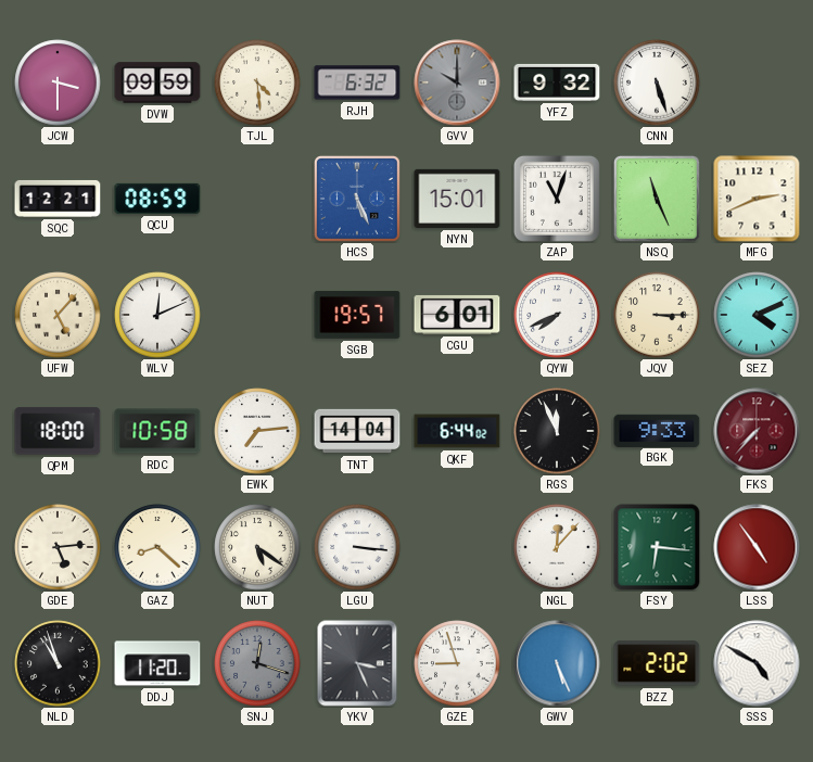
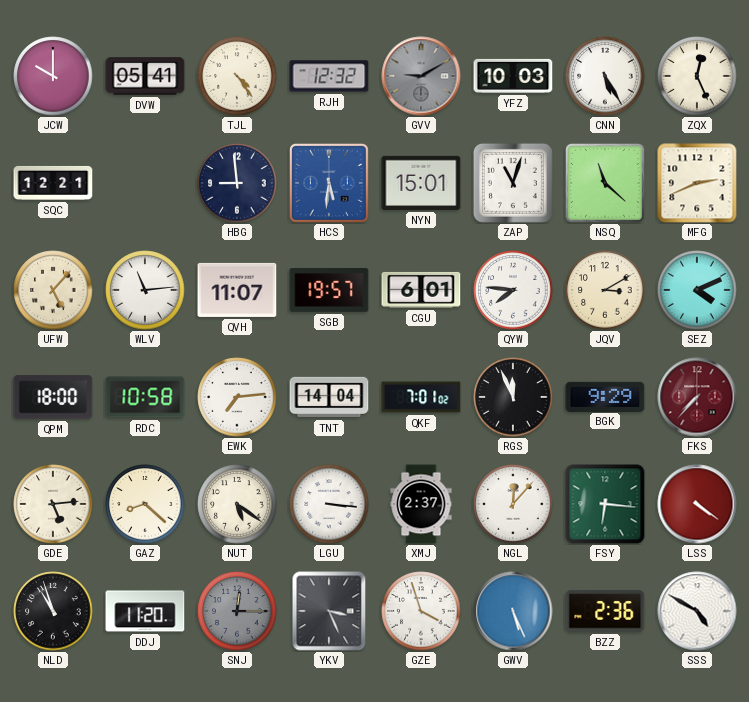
JCW: 3:30 -> 10:00 (53, 76)
DVW: 09:59 -> 05:41 (145, 76)
TJL: 4:29 -> 4:24 (237, 76)
RJH: 6:32 -> 12:32 (329, 76)
GVV: 10:00 -> 9:10 (421, 76)
YFZ: 9:32 -> 10:03 (513, 76)
CNN: 5:27 -> 5:25 (605, 76)
ZQX: none -> 12:26 (697, 76)
QCU: 08:59 -> none (157, 199)
HBG: none -> 8:59 (237, 183)
HCS: 5:26 -> 5:31 (329, 183)
NSQ: 11:26 -> 11:22 (605, 183)
WLV: 12:11 -> 11:14 (145, 290)
QVH: none -> 11:07 (237, 290)
QYW: 7:41 -> 7:46 (513, 290)
JQV: 3:15 -> 3:10 (605, 290)
QKF: 6:44 -> 7:01 (421, 397)
BGK: 9:33 -> 9:29 (605, 396)
XMJ: none -> 2:37 (421, 504)
LSS: 4:54 -> 4:21 (697, 504)
SNJ: 12:18 -> 12:15 (237, 611)
GZE: 8:57 -> 3:57 (421, 611)
BZZ: 2:02 -> 2:36 (605, 611)
